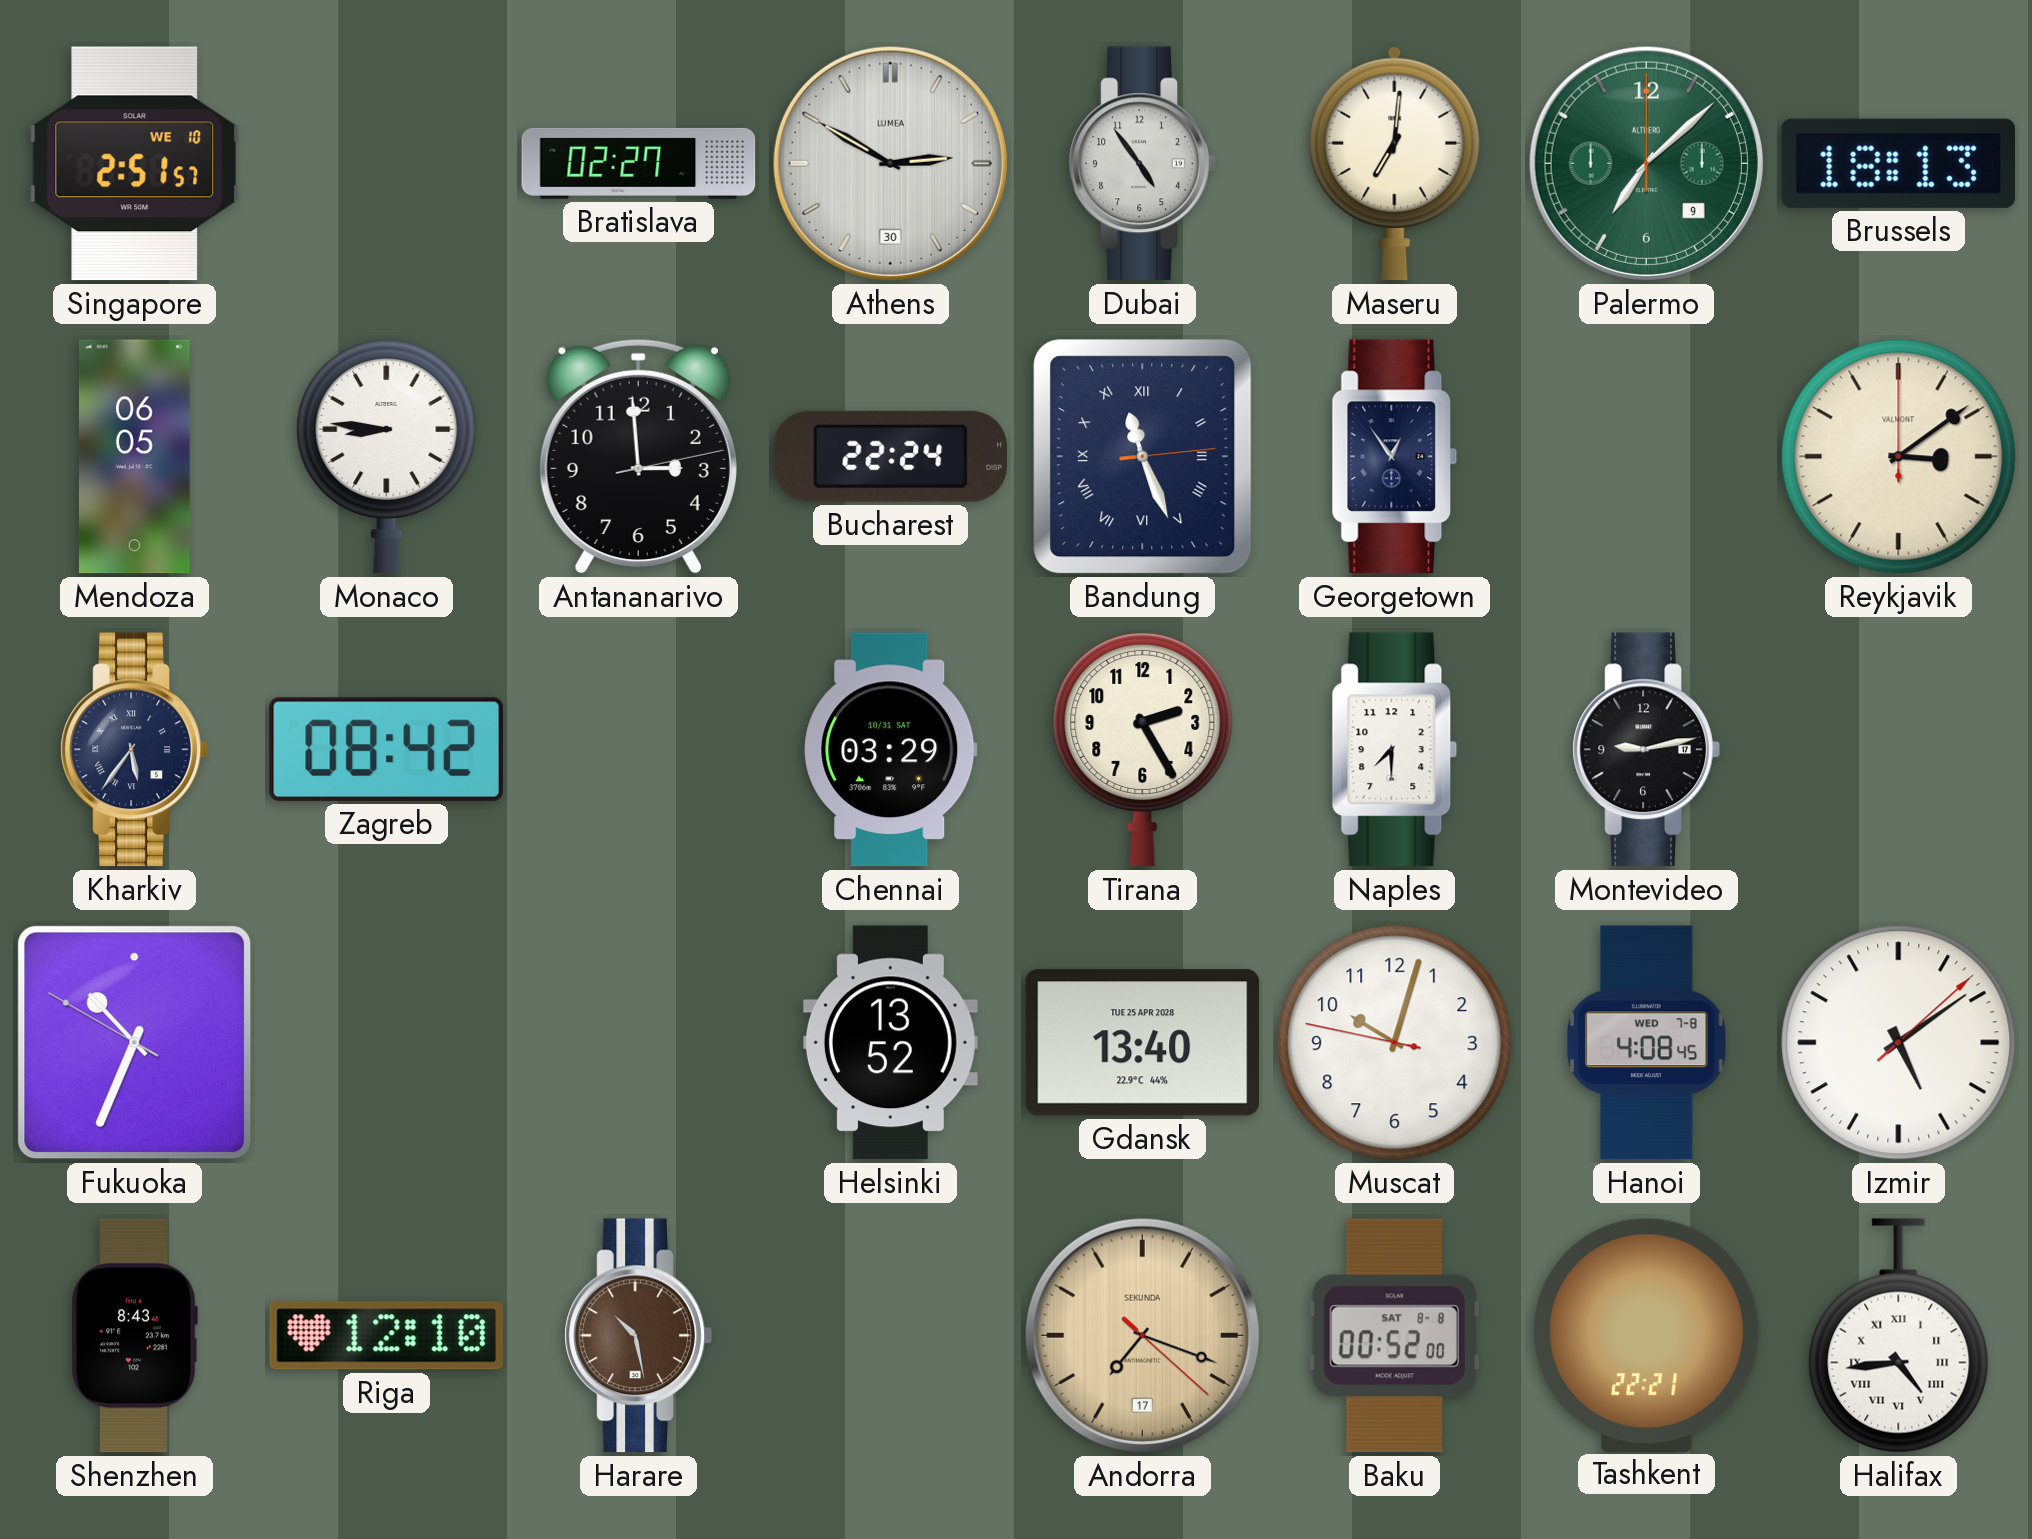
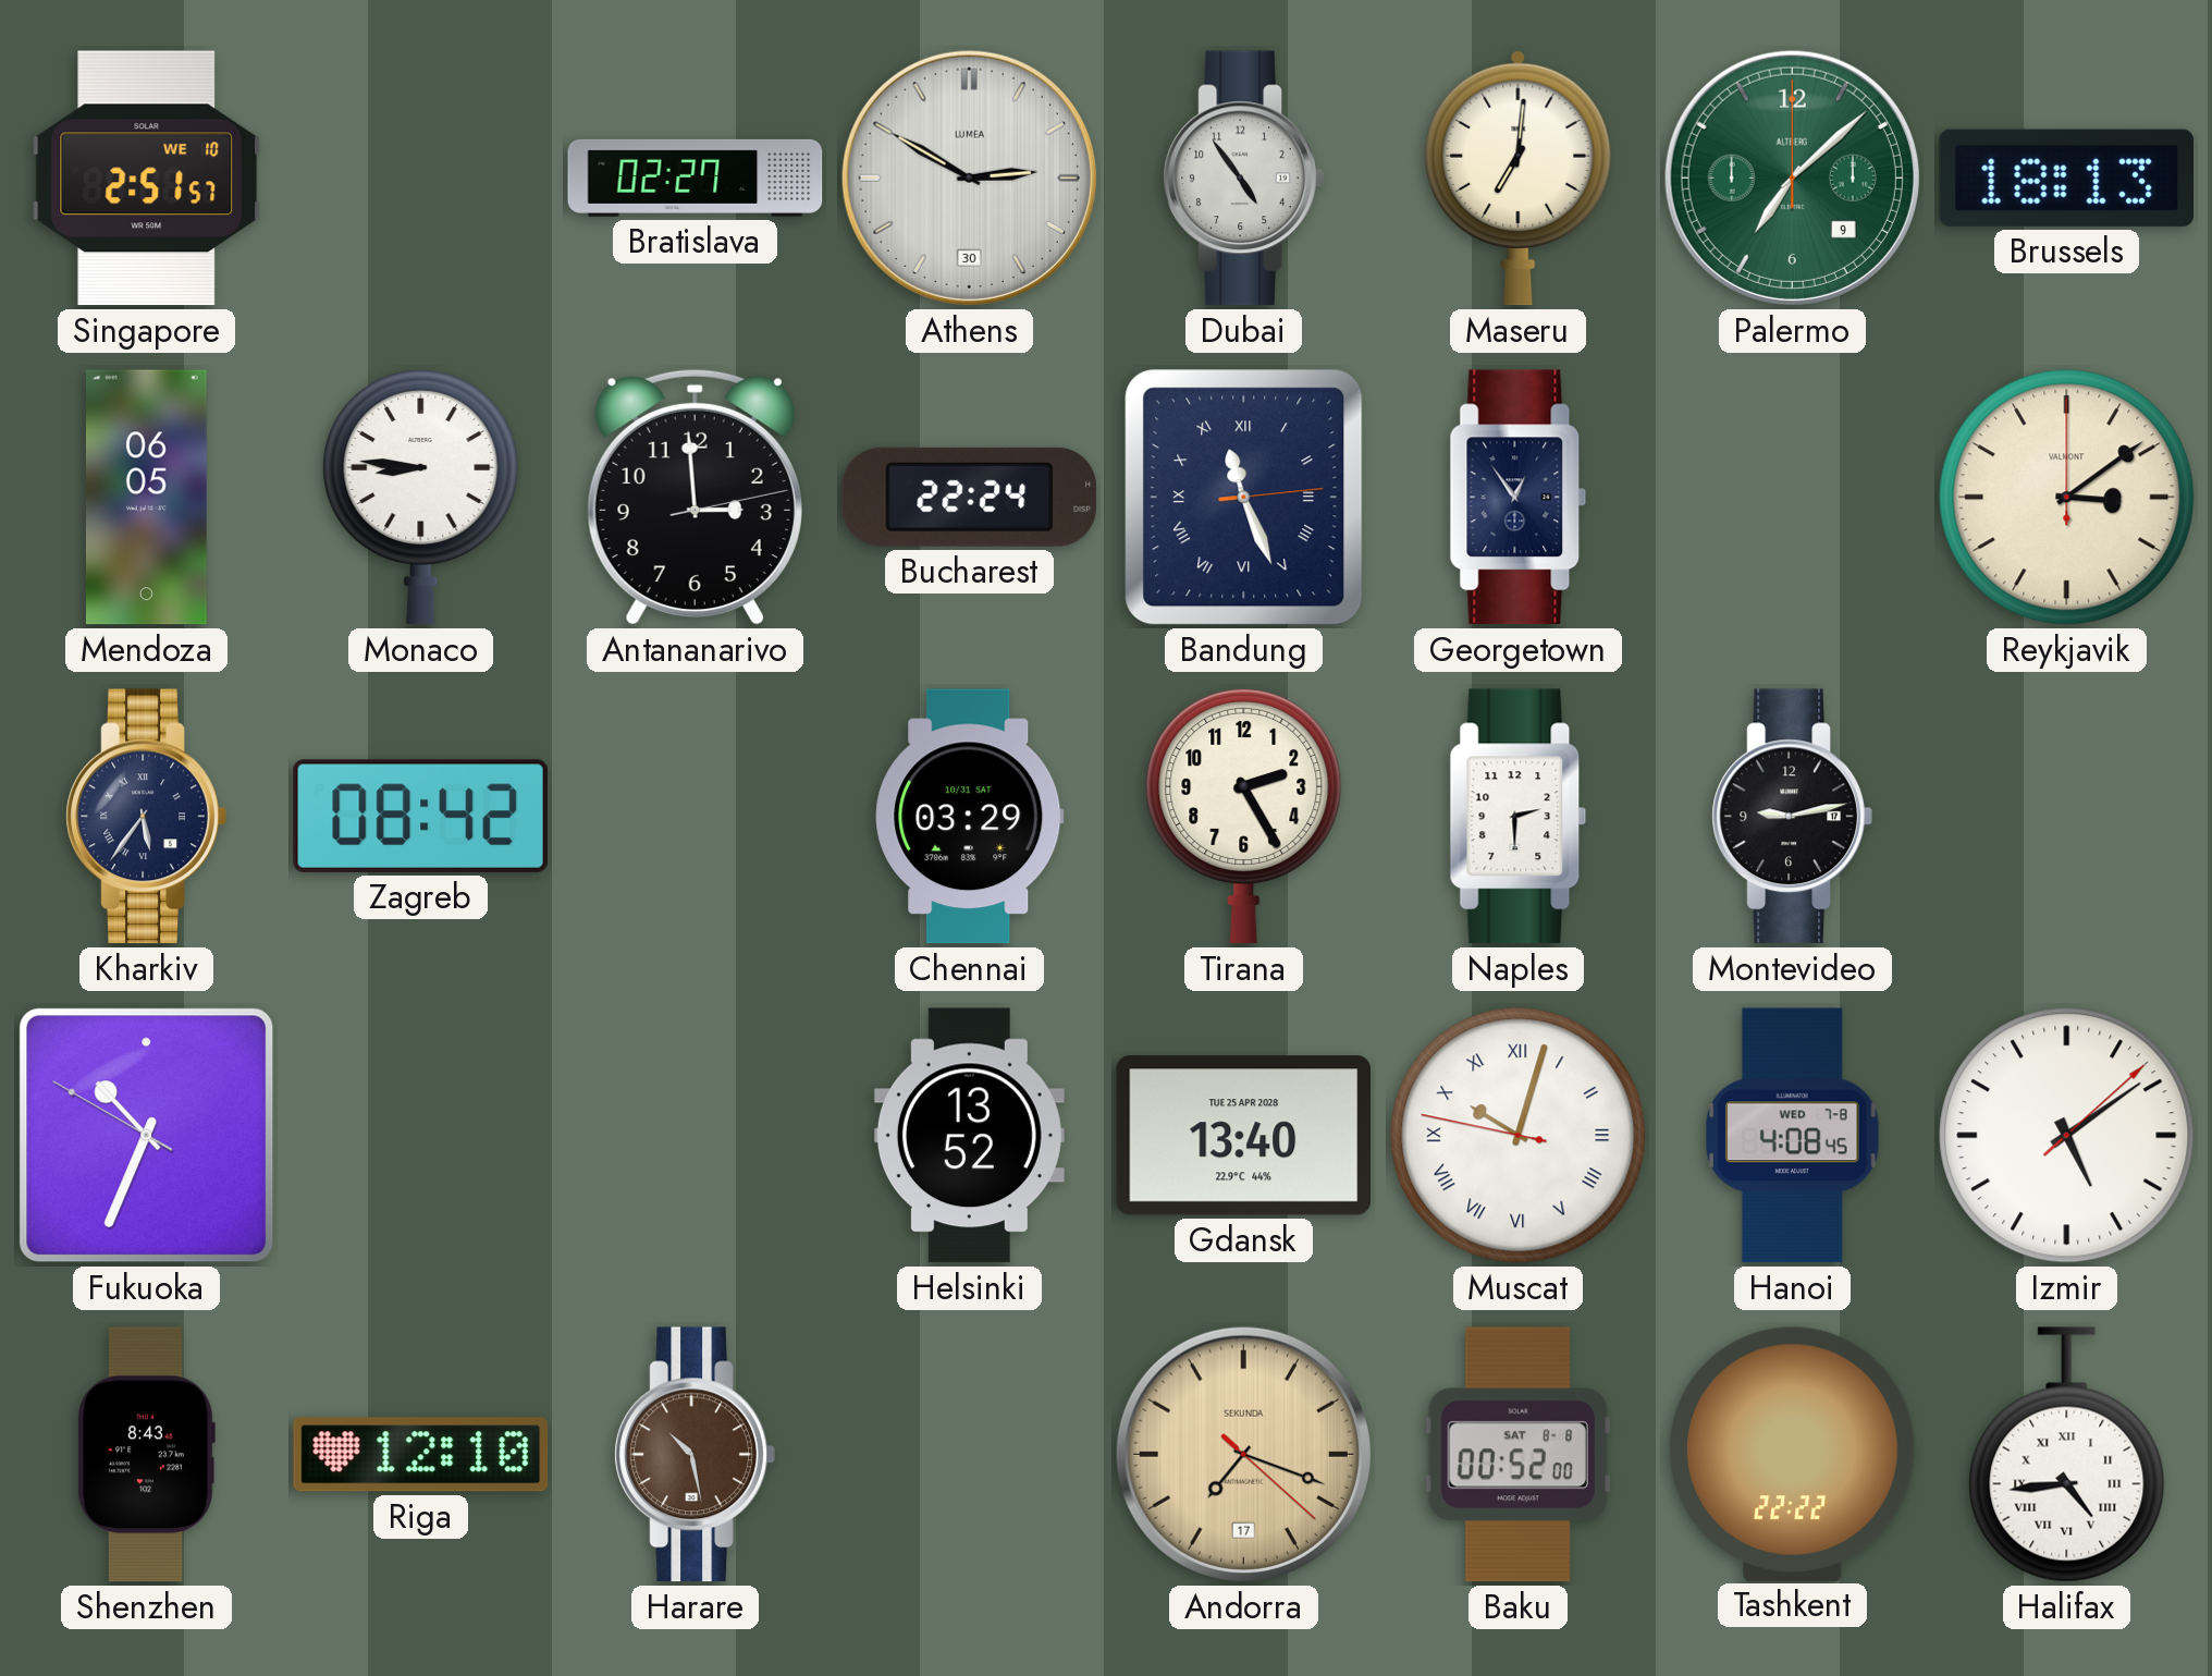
Naples: 7:30 -> 2:30 (1519, 817)
Muscat numerals: Arabic -> Roman (1519, 1136)
Tashkent: 22:21 -> 22:22 (1792, 1454)
